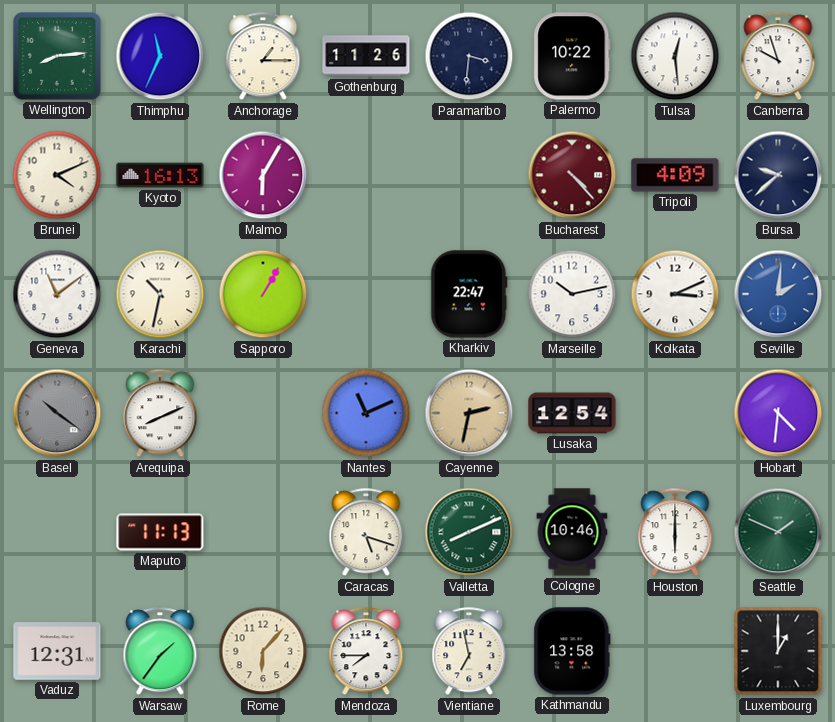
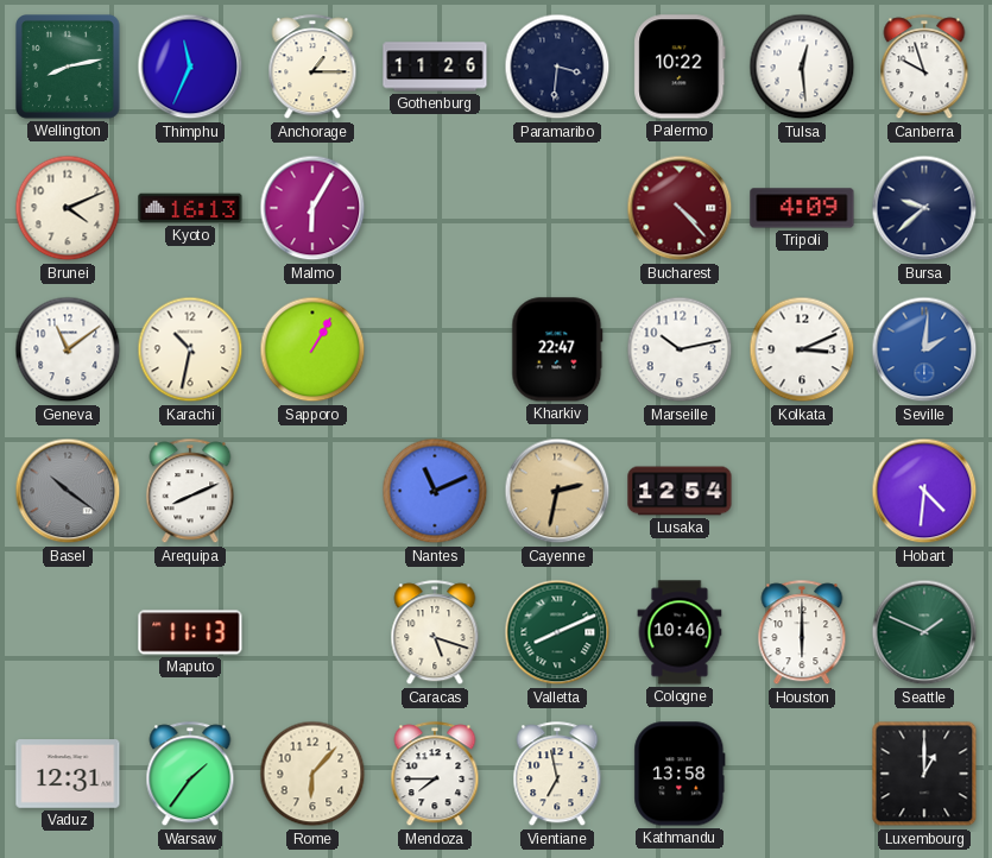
Wellington: 8:14 -> 8:13 (69, 68)
